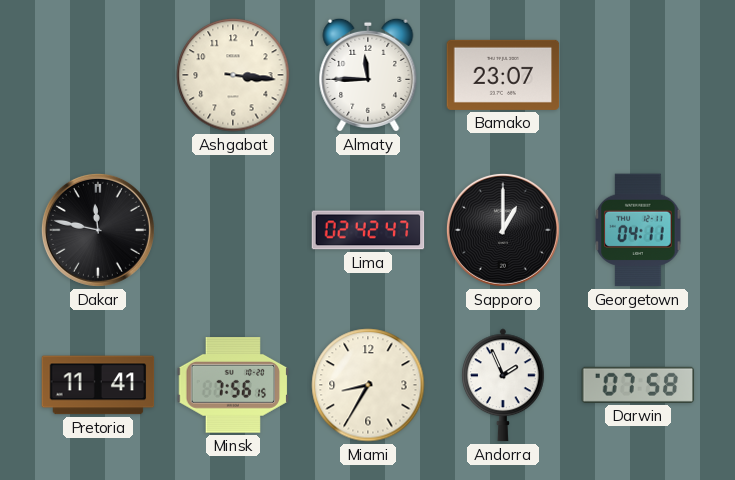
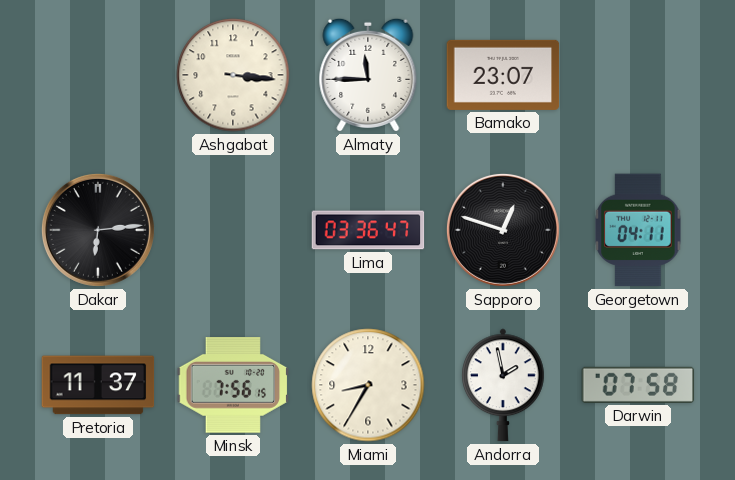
Dakar: 11:47 -> 6:14 (98, 230)
Lima: 02:42 -> 03:36 (368, 230)
Sapporo: 1:00 -> 12:48 (503, 230)
Pretoria: 11:41 -> 11:37 (98, 385)
Andorra: 1:56 -> 1:58 (504, 385)
